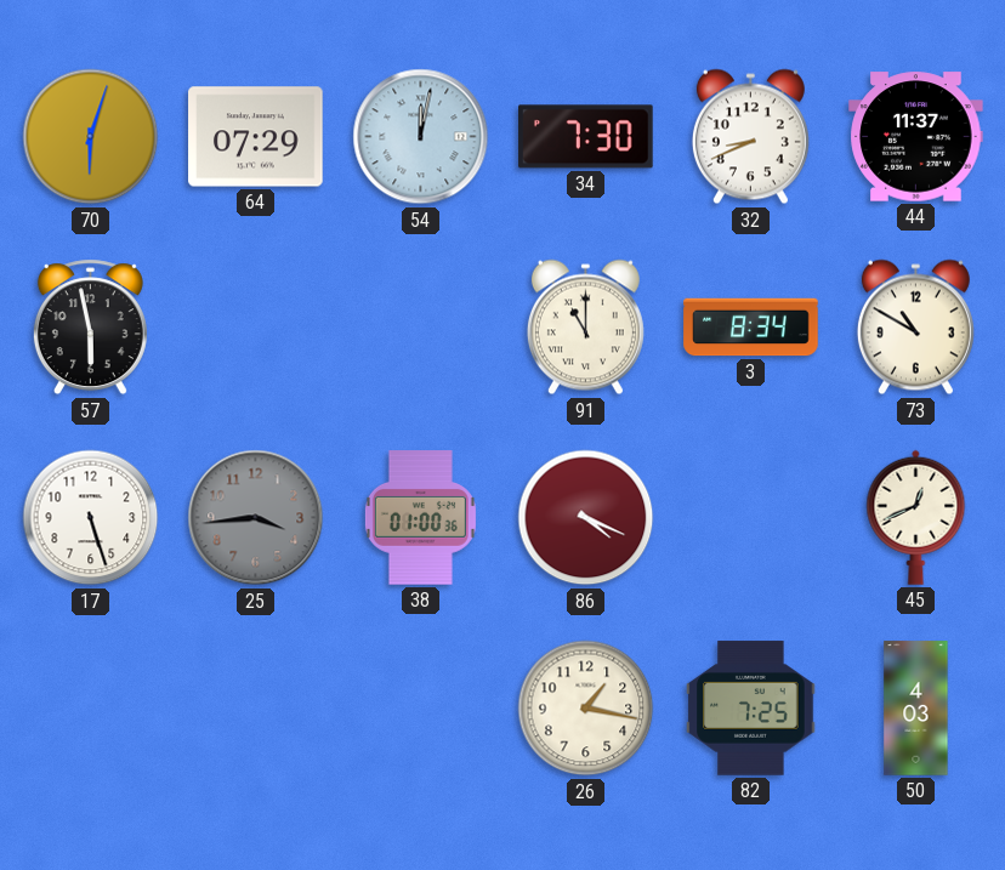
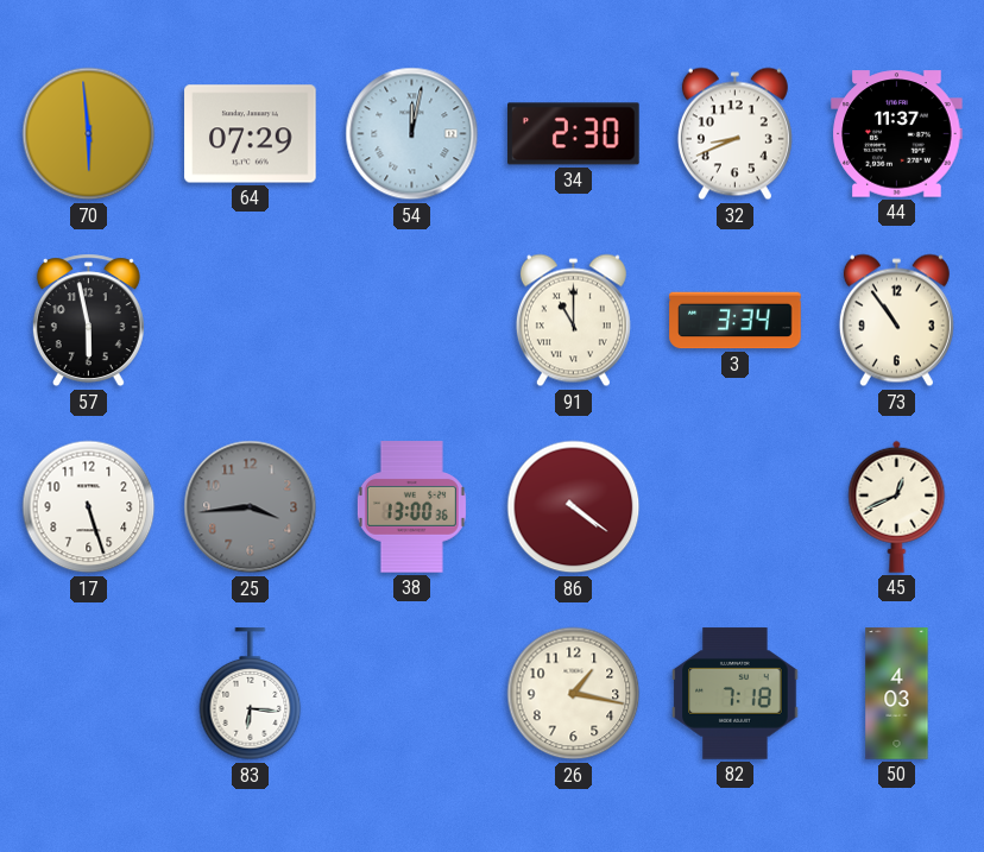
70: 6:03 -> 5:59 (89, 134)
34: 7:30 -> 2:30 (574, 134)
3: 8:34 -> 3:34 (736, 321)
73: 10:50 -> 10:54 (896, 321)
38: 01:00 -> 13:00 (411, 507)
86: 4:19 -> 4:21 (574, 507)
83: none -> 6:16 (251, 694)
82: 7:25 -> 7:18 (736, 694)
